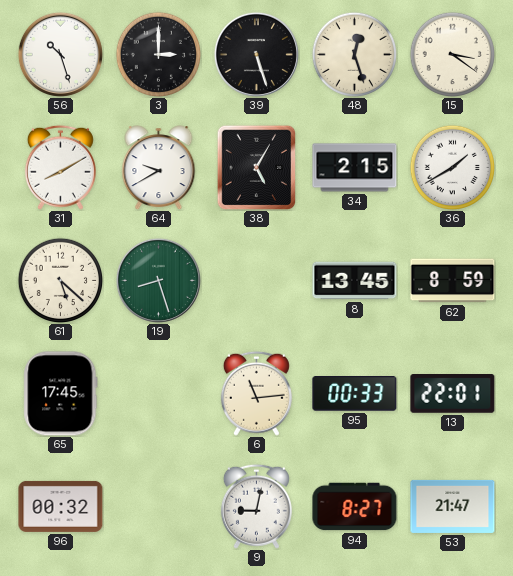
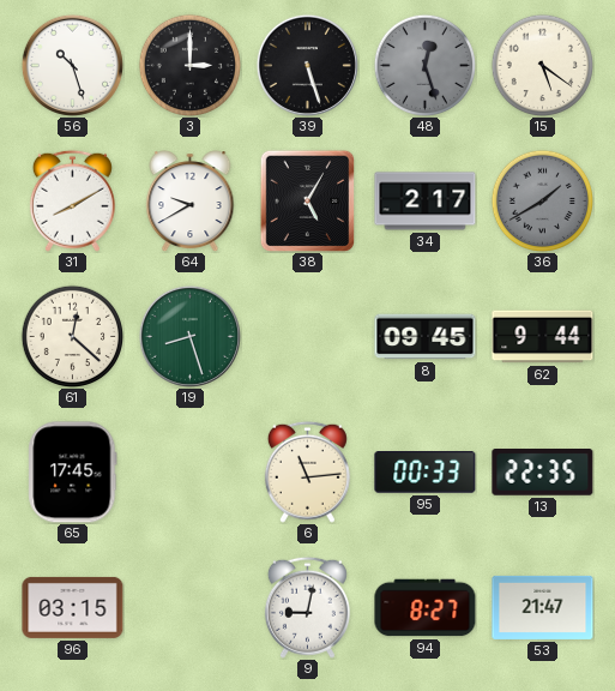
48 dial: cream -> grey (424, 65)
15: 3:21 -> 5:21 (542, 65)
34: 2:15 -> 2:17 (426, 202)
36 dial: white -> grey (542, 200)
61: 5:22 -> 12:22 (72, 336)
8: 13:45 -> 09:45 (426, 337)
62: 8:59 -> 9:44 (543, 337)
13: 22:01 -> 22:35 (543, 473)
96: 00:32 -> 03:15 (73, 607)
